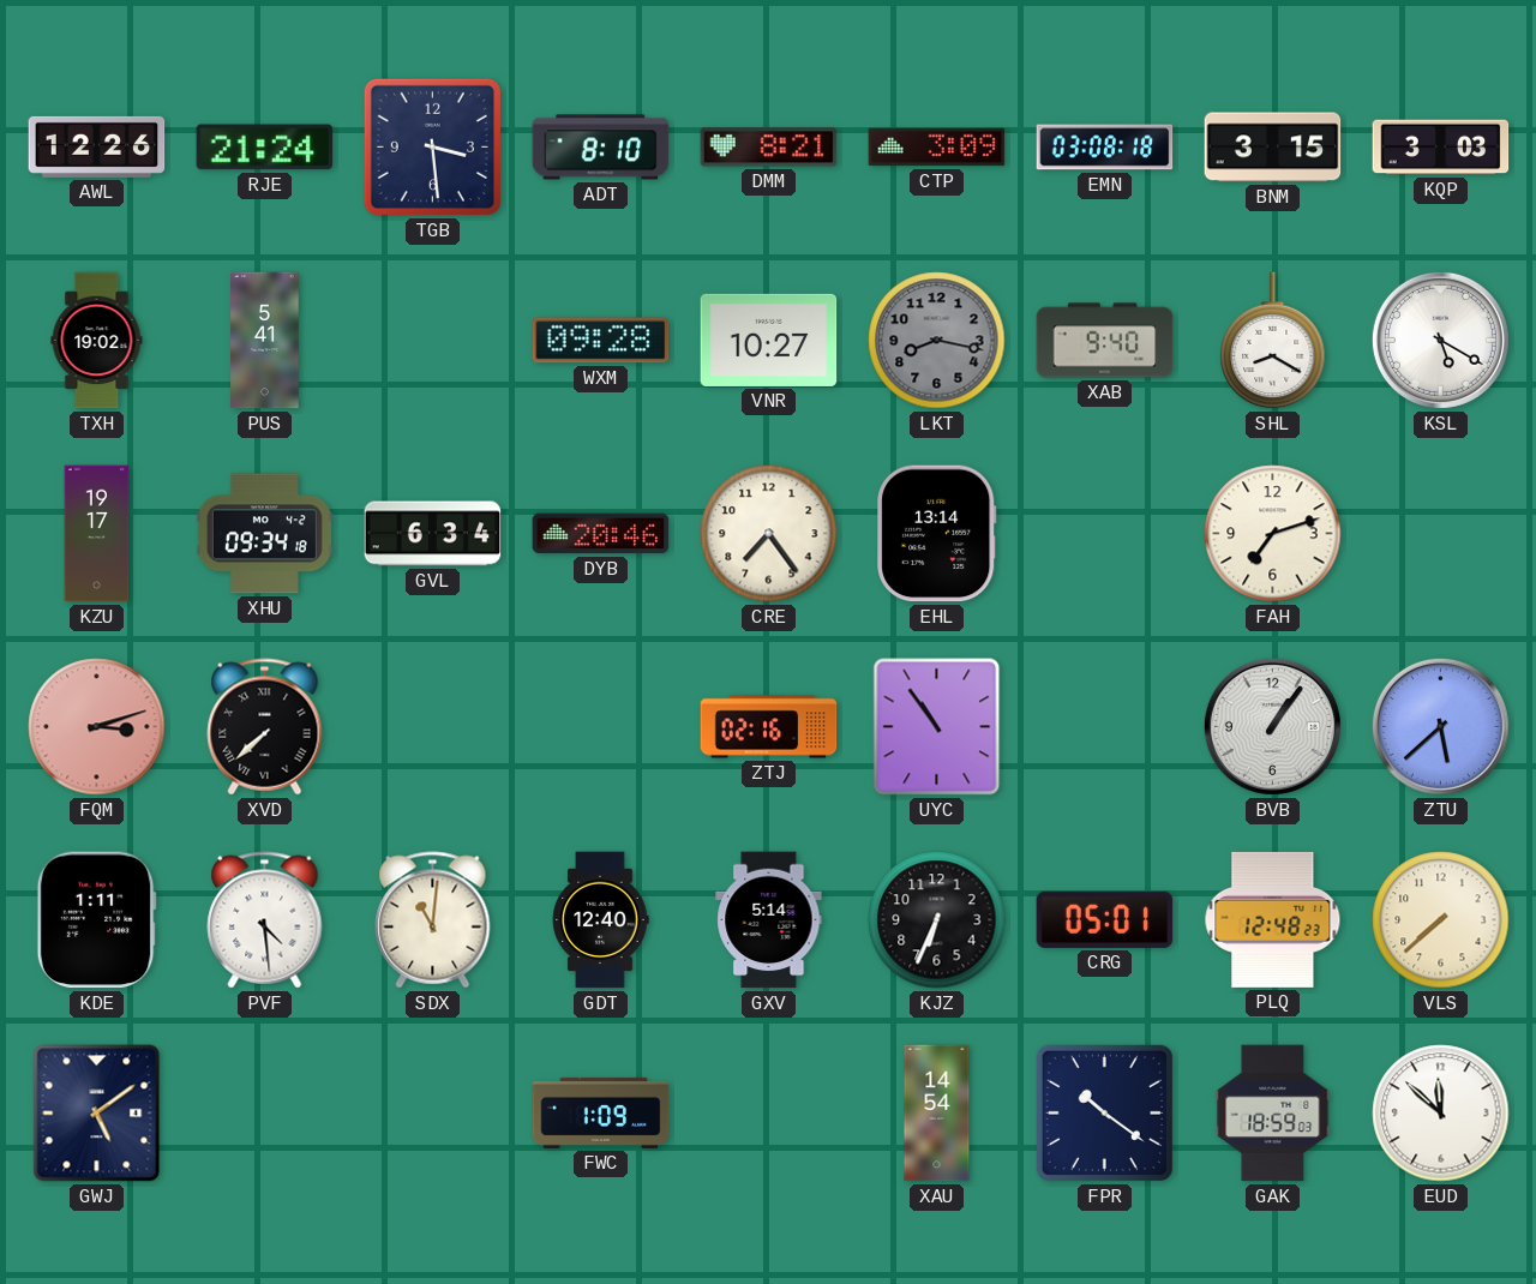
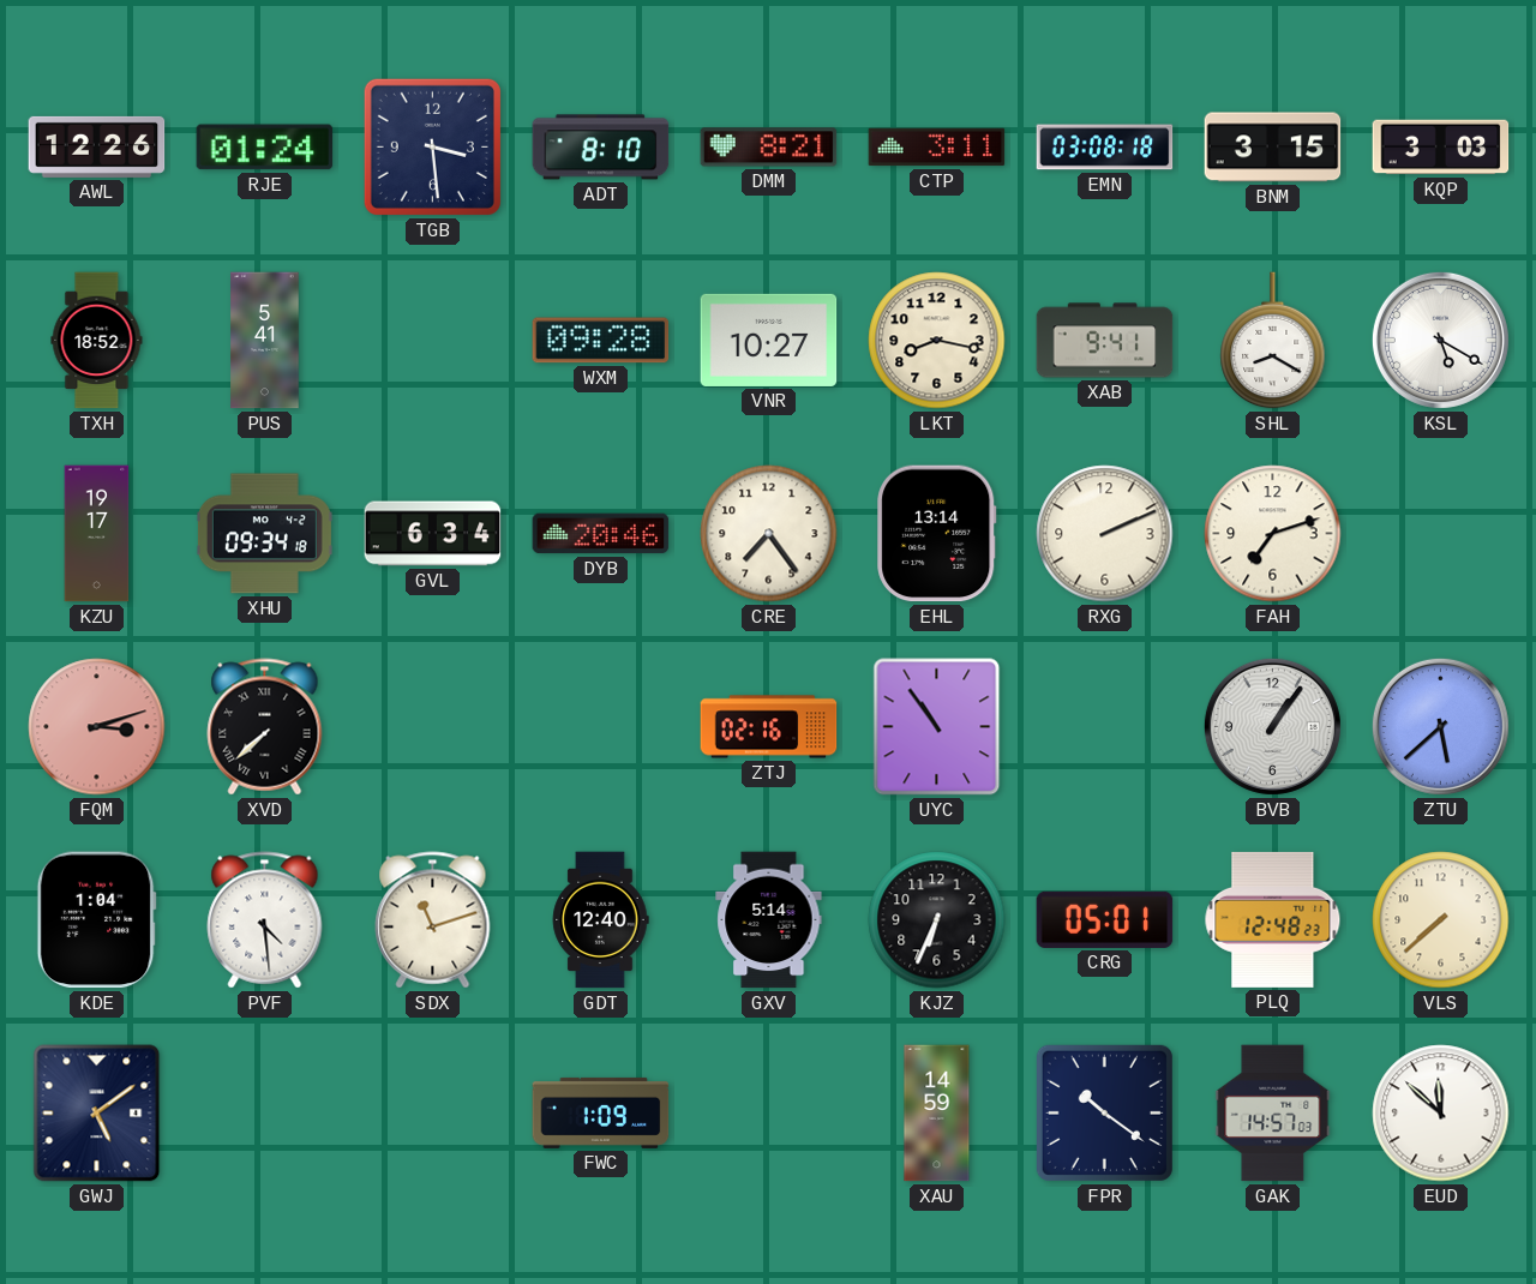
RJE: 21:24 -> 01:24 (265, 148)
CTP: 3:09 -> 3:11 (937, 148)
TXH: 19:02 -> 18:52 (97, 341)
LKT dial: grey -> cream (937, 341)
XAB: 9:40 -> 9:41 (1105, 341)
RXG: none -> 2:11 (1105, 534)
KDE: 1:11 -> 1:04 (96, 920)
SDX: 11:01 -> 11:12 (433, 920)
XAU: 14:54 -> 14:59 (937, 1114)
GAK: 18:59 -> 14:57 (1273, 1114)
